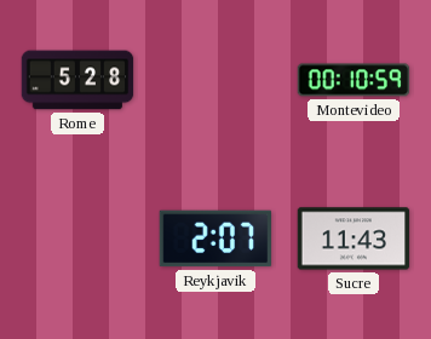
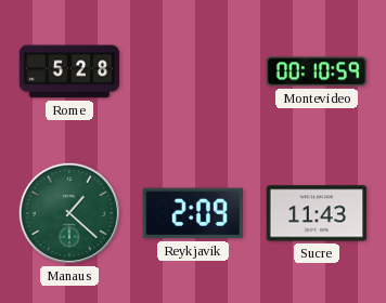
Manaus: none -> 1:22 (69, 213)
Reykjavik: 2:07 -> 2:09 (193, 213)
